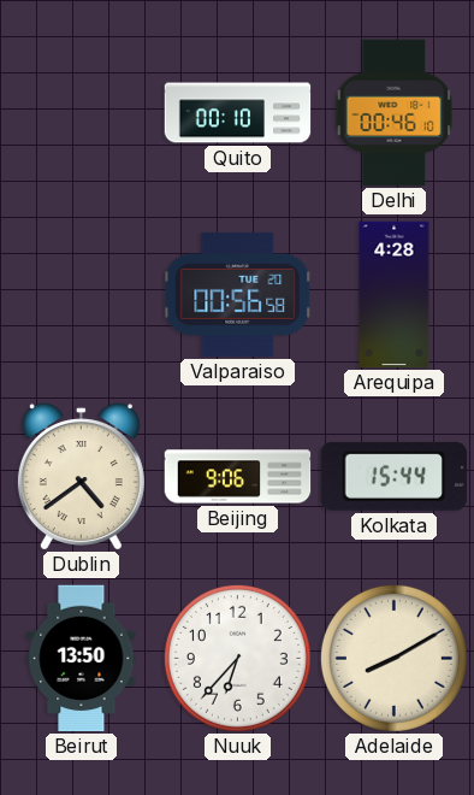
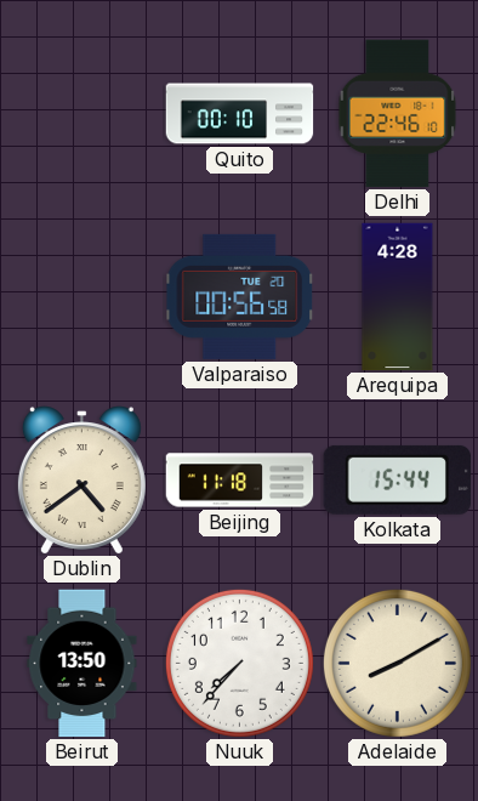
Delhi: 00:46 -> 22:46 (398, 114)
Beijing: 9:06 -> 11:18 (240, 481)
Nuuk: 6:37 -> 7:37 (239, 663)
